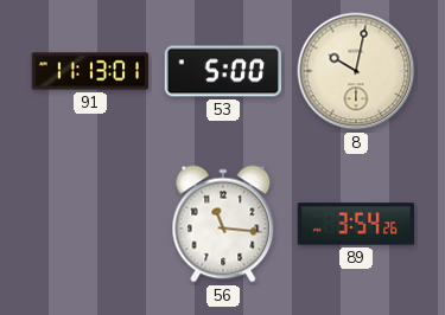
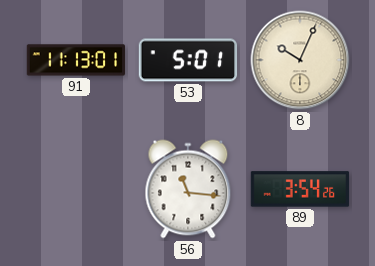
53: 5:00 -> 5:01 (188, 60)
8: 10:02 -> 10:04 (300, 60)
